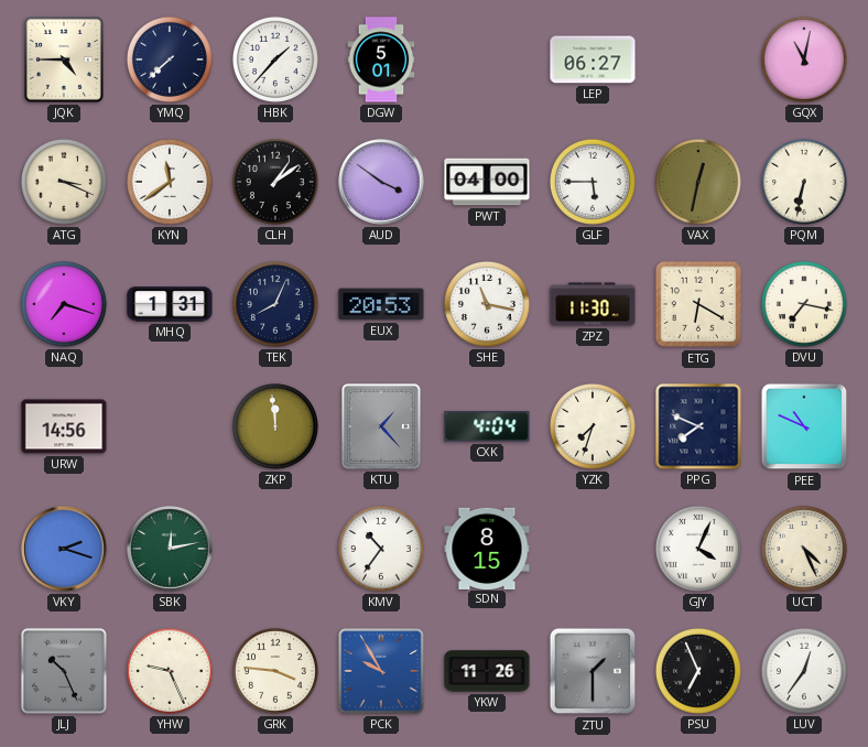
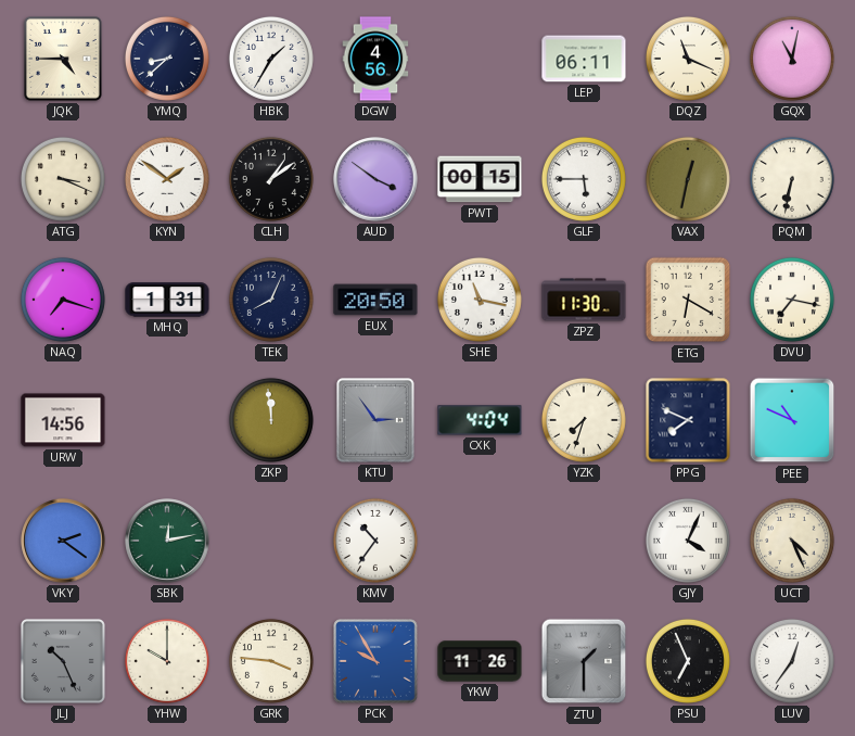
YMQ: 7:38 -> 8:38 (167, 59)
HBK: 1:37 -> 1:35 (271, 59)
DGW: 5:01 -> 4:56 (375, 59)
LEP: 06:27 -> 06:11 (584, 59)
DQZ: none -> 11:19 (688, 59)
KYN: 11:39 -> 1:51 (167, 179)
PWT: 04:00 -> 00:15 (480, 179)
EUX: 20:53 -> 20:50 (375, 300)
KTU: 1:23 -> 2:54 (377, 421)
VKY: 2:18 -> 2:21 (63, 541)
SDN: 8:15 -> none (487, 548)
YHW: 9:26 -> 10:00 (167, 661)
